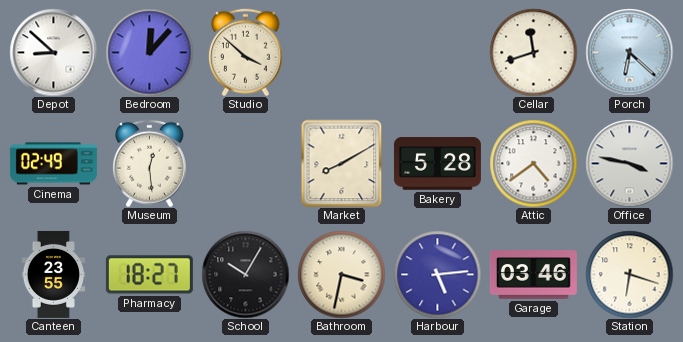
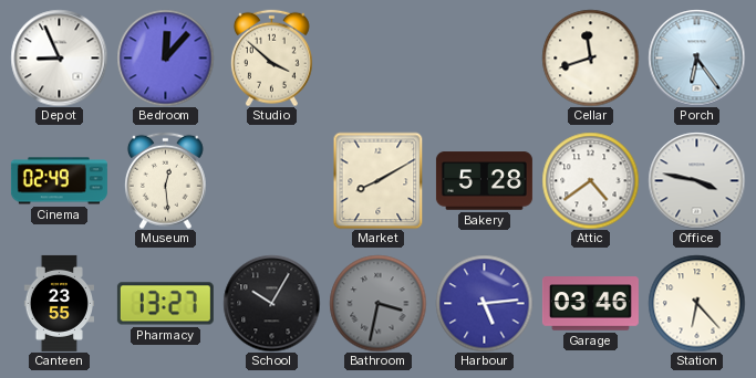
Depot: 8:52 -> 8:56 (59, 57)
Porch: 6:22 -> 6:24 (696, 57)
Pharmacy: 18:27 -> 13:27 (165, 304)
Bathroom dial: cream -> grey (377, 303)
Station: 6:18 -> 6:23 (696, 303)
